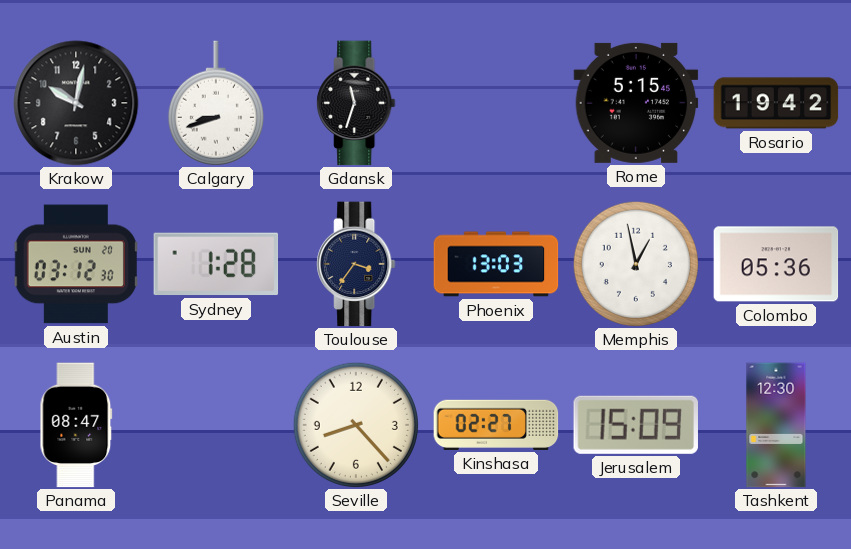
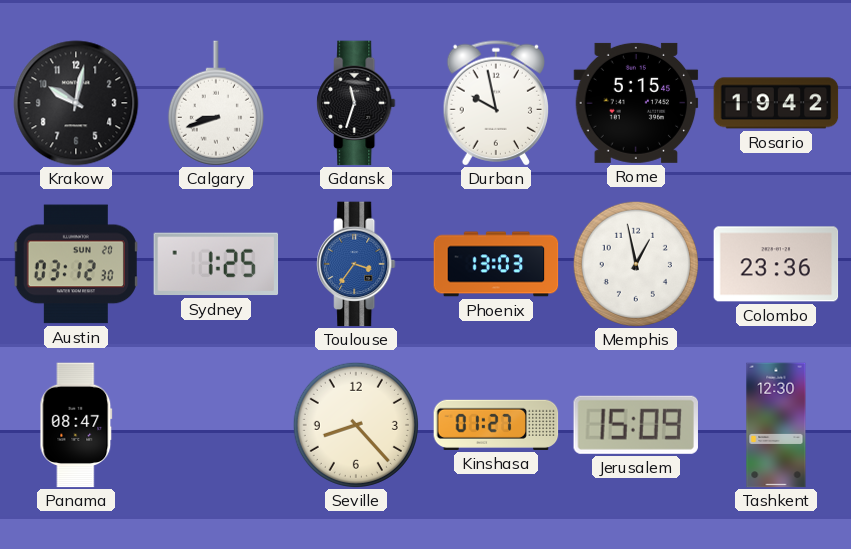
Durban: none -> 9:58 (495, 103)
Sydney: 1:28 -> 1:25 (216, 264)
Toulouse dial: navy -> blue (356, 264)
Colombo: 05:36 -> 23:36 (776, 264)
Kinshasa: 02:27 -> 01:27 (496, 425)
